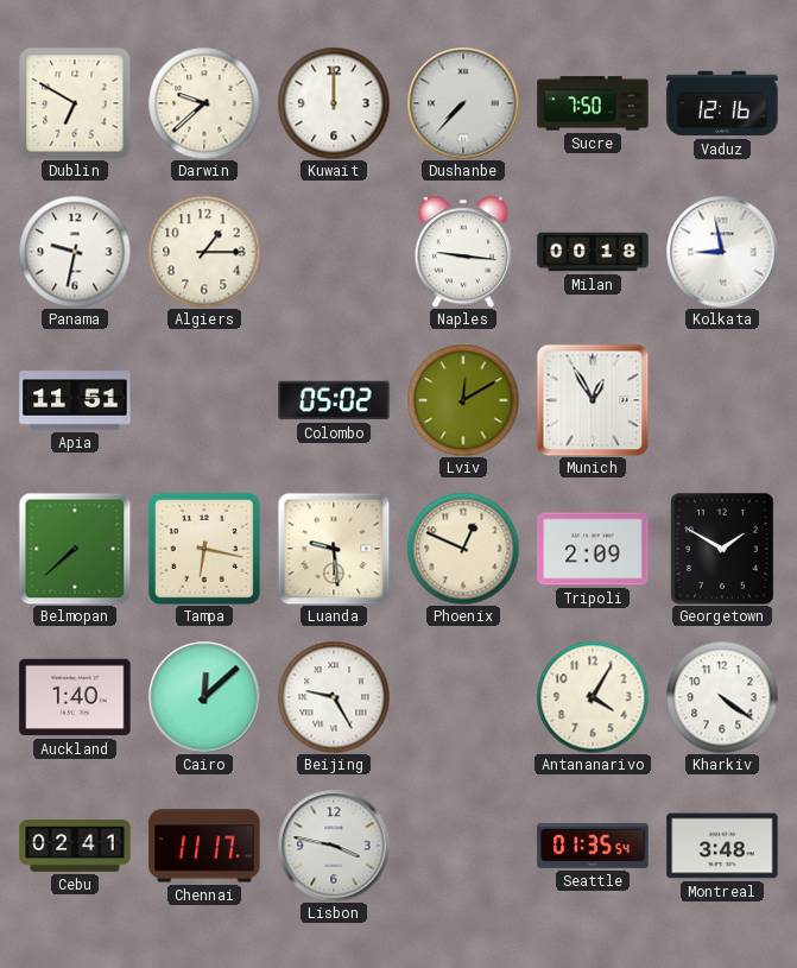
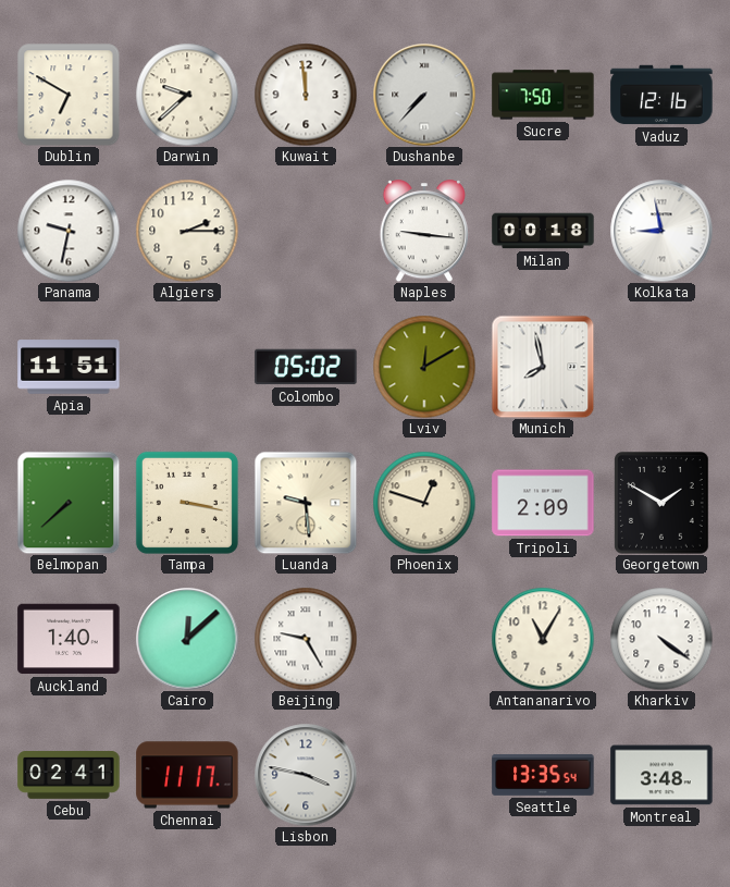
Kuwait: 12:00 -> 11:59 (306, 95)
Algiers: 1:15 -> 2:15 (187, 231)
Munich: 12:55 -> 7:58 (543, 367)
Tampa: 6:17 -> 3:17 (187, 503)
Phoenix: 12:49 -> 12:48 (424, 503)
Antananarivo: 4:05 -> 11:05 (543, 639)
Seattle: 01:35 -> 13:35 (543, 775)
